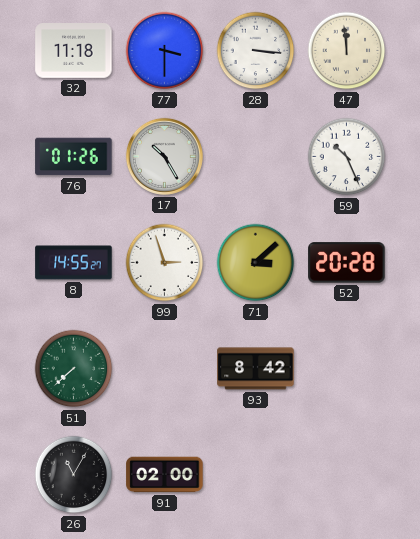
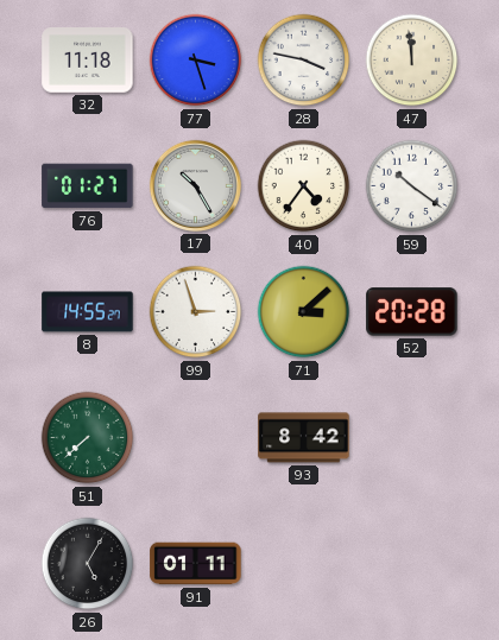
77: 3:30 -> 3:27 (196, 61)
28: 3:16 -> 3:47 (304, 61)
76: 01:26 -> 01:27 (88, 186)
40: none -> 4:36 (304, 186)
59: 10:26 -> 10:21 (412, 186)
26: 11:05 -> 5:05 (88, 564)
91: 02:00 -> 01:11 (196, 564)
